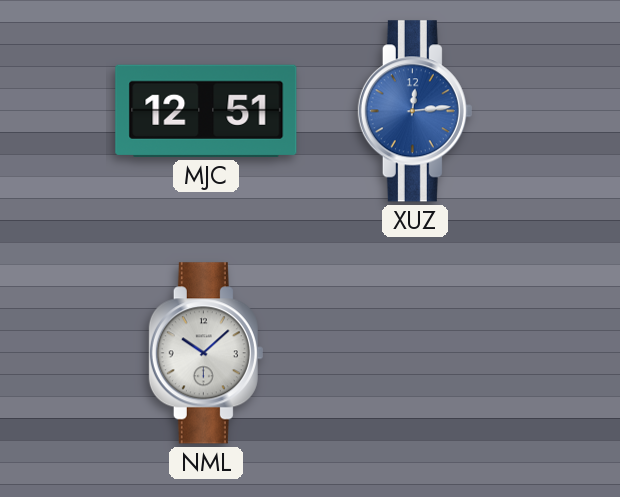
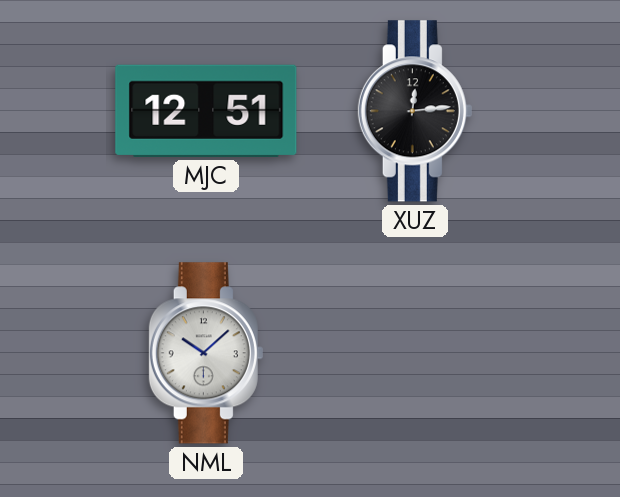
XUZ dial: blue -> black (415, 111)
